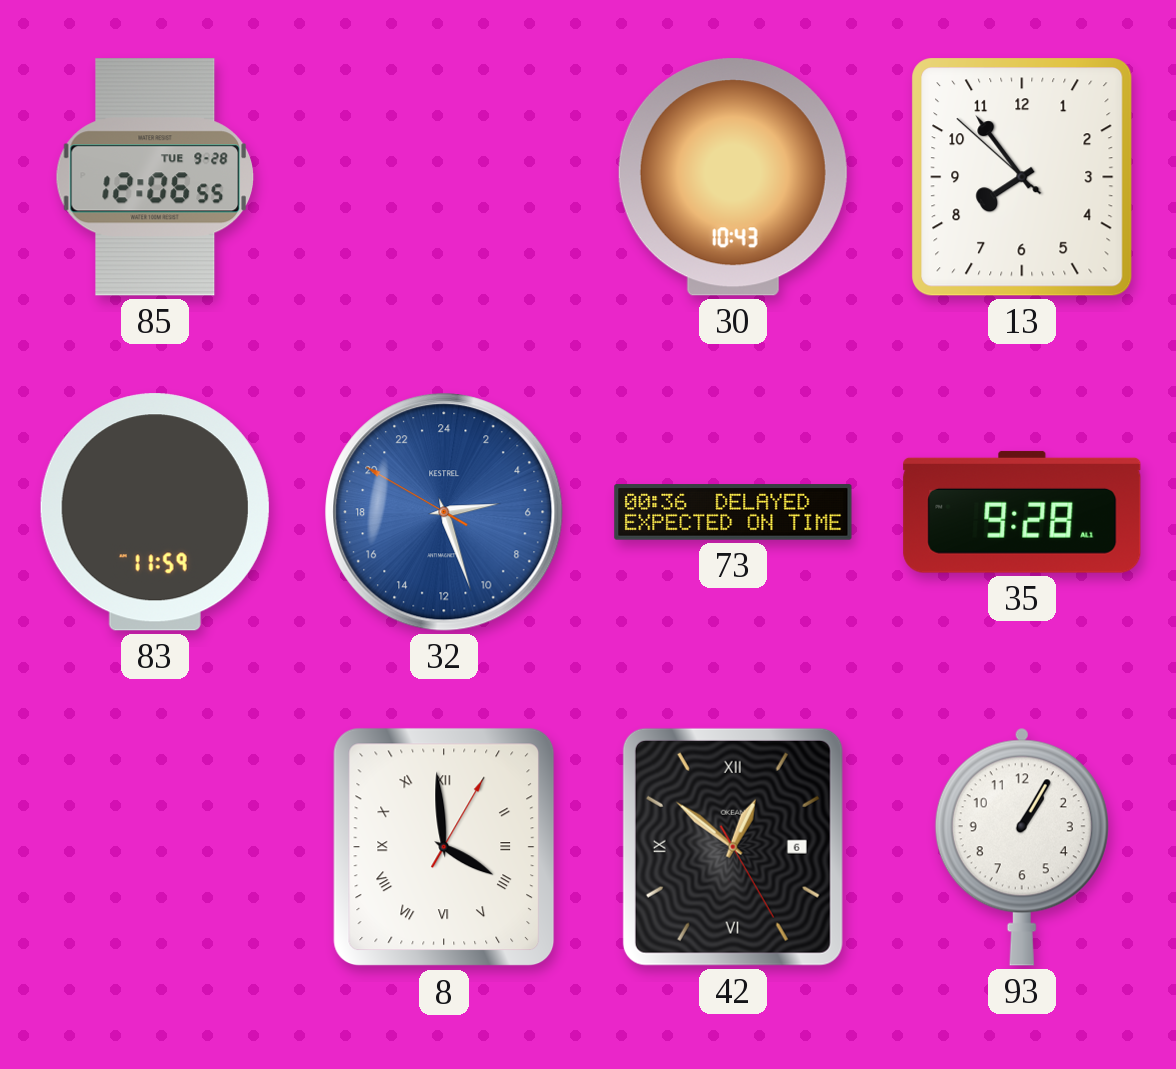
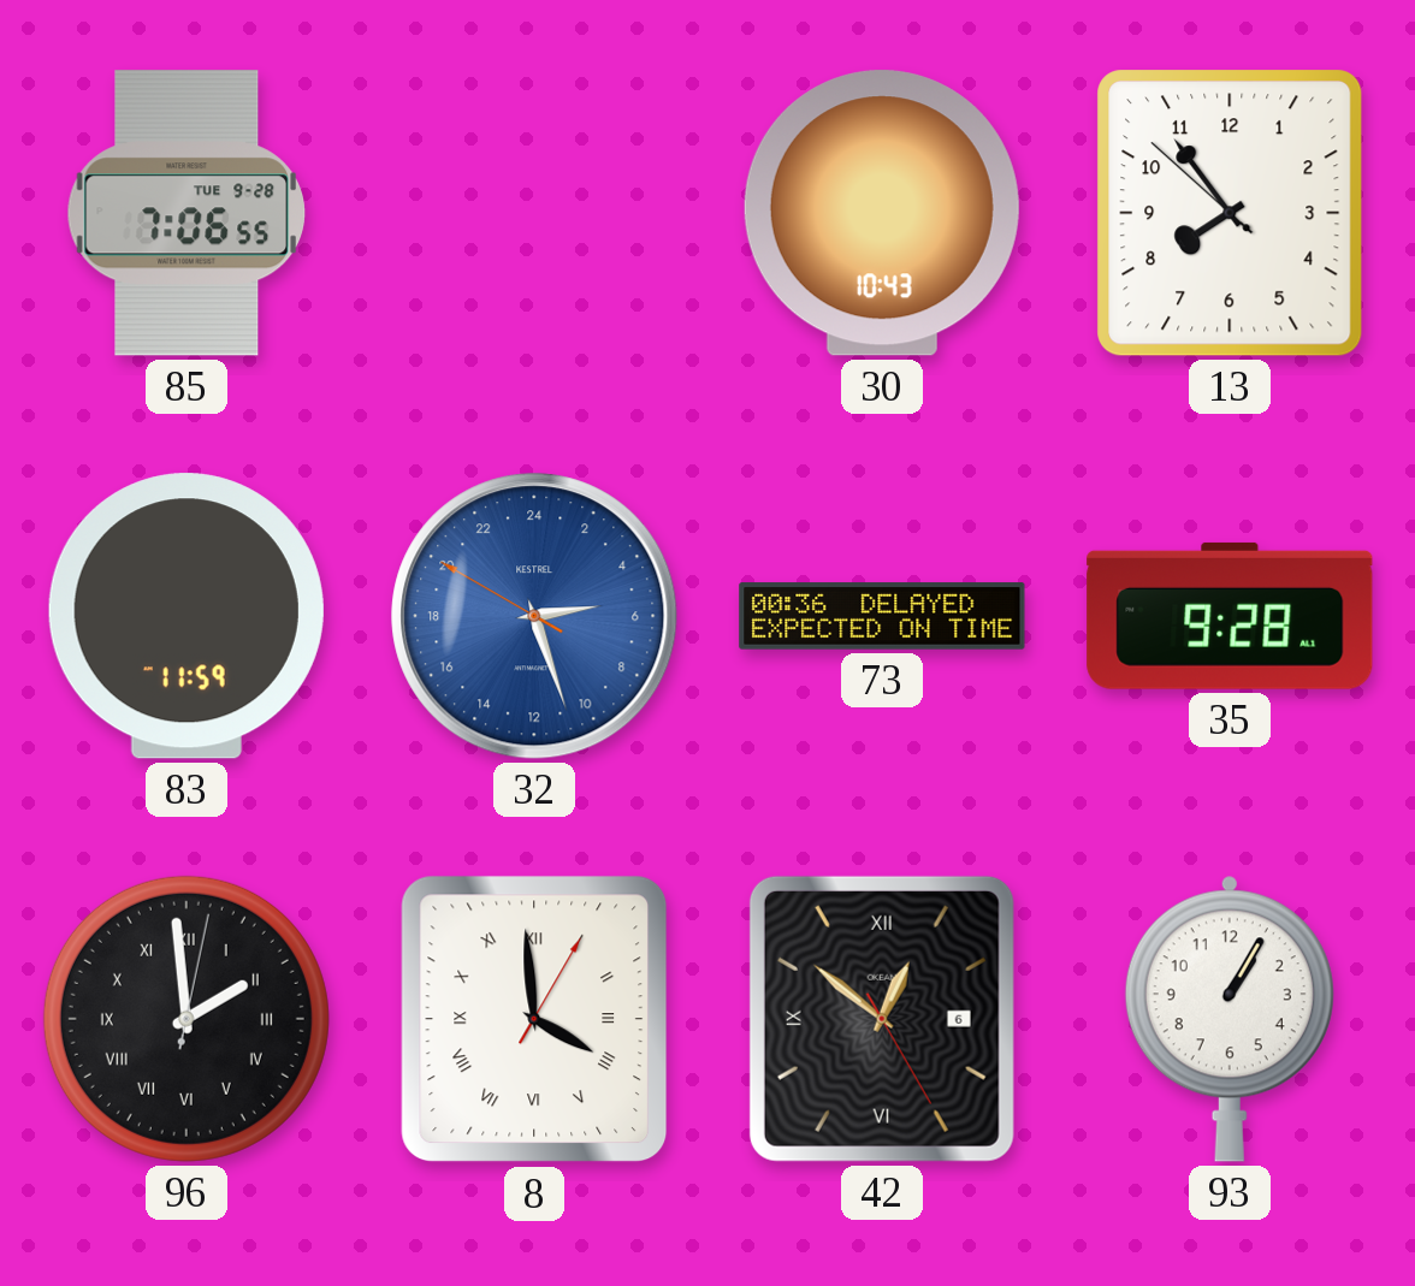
85: 12:06 -> 7:06 (187, 213)
96: none -> 1:59 (187, 1019)
